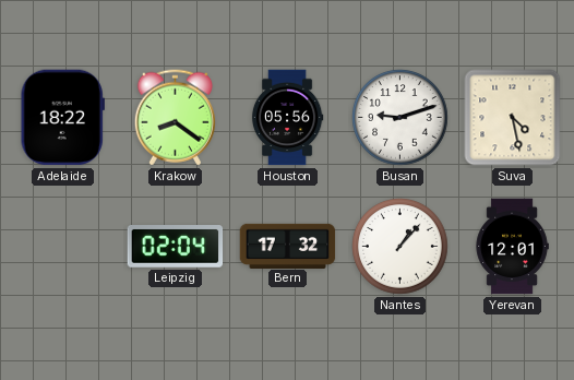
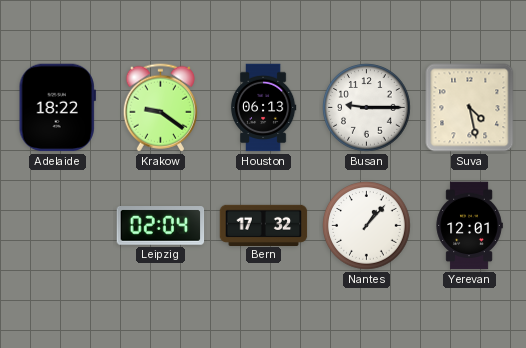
Krakow: 8:21 -> 9:21 (160, 108)
Houston: 05:56 -> 06:13 (263, 108)
Busan: 9:12 -> 9:15 (367, 108)
